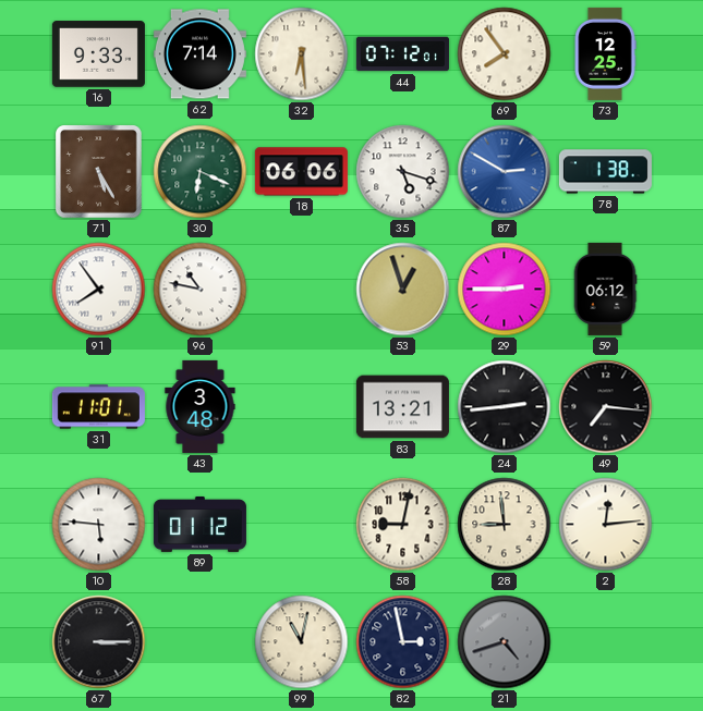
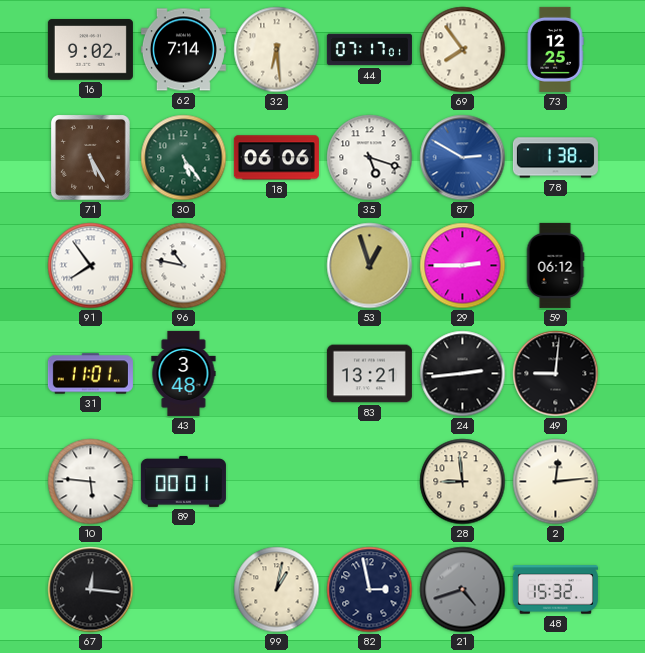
16: 9:33 -> 9:02 (90, 50)
44: 07:12 -> 07:17 (369, 50)
30: 6:19 -> 5:24 (184, 158)
49: 7:16 -> 9:01 (556, 374)
89: 01:12 -> 00:01 (183, 481)
58: 9:02 -> none (403, 525)
67: 3:15 -> 12:16 (91, 590)
99: 11:02 -> 1:02 (277, 590)
48: none -> 15:32 (555, 590)
